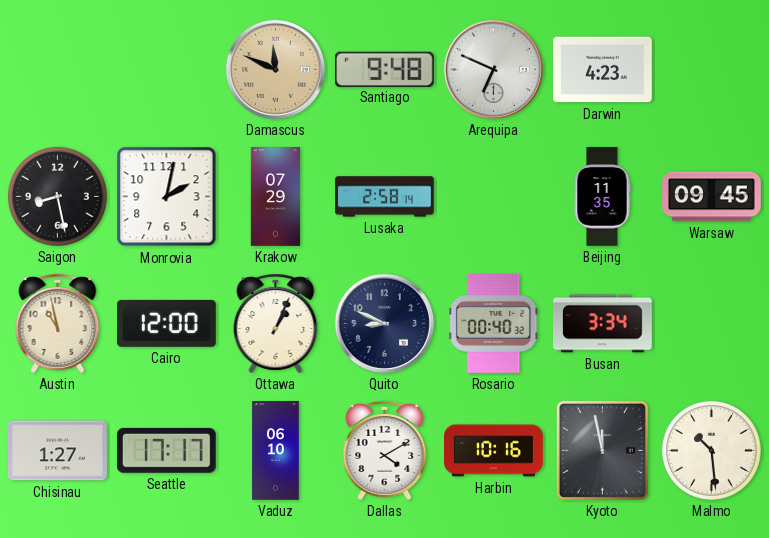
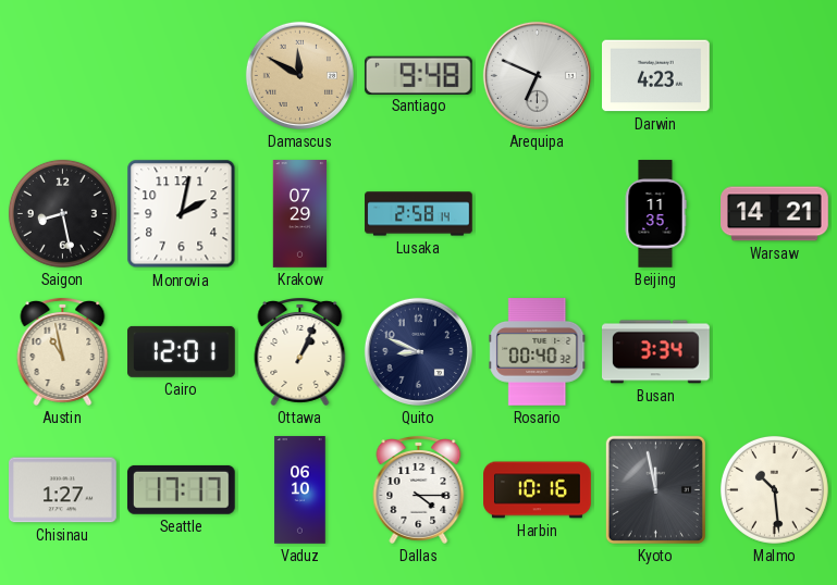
Damascus: 11:49 -> 11:50 (299, 75)
Warsaw: 09:45 -> 14:21 (775, 214)
Cairo: 12:00 -> 12:01 (182, 351)
Dallas: 4:10 -> 4:15 (419, 490)
